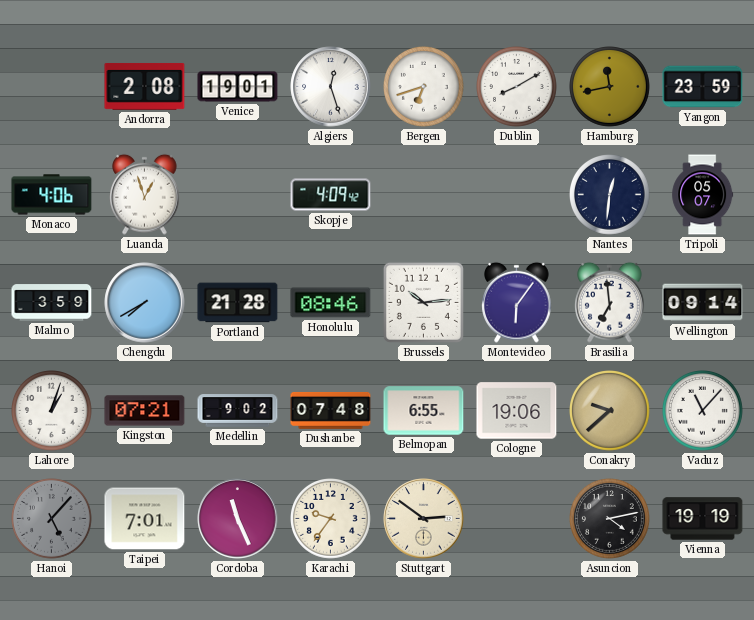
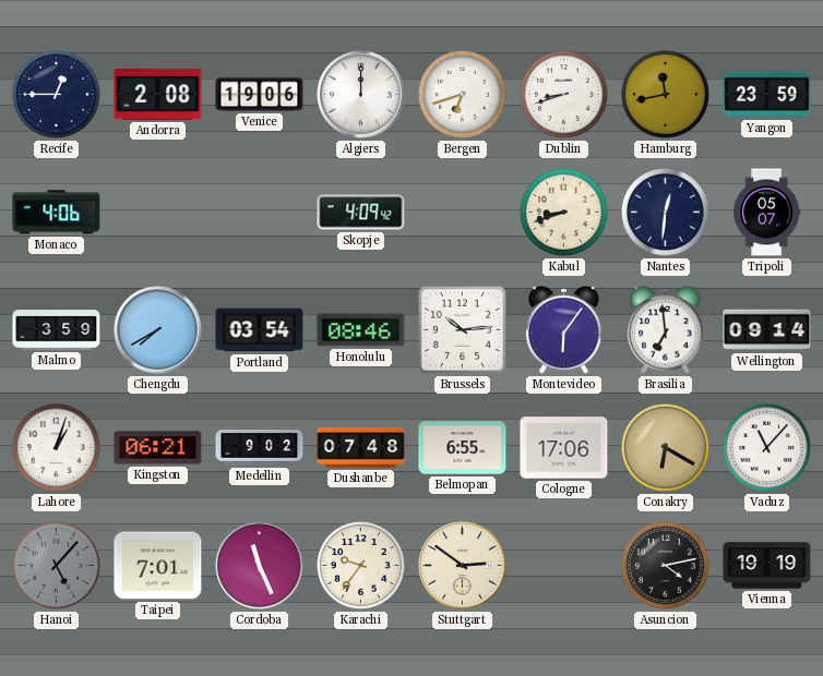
Recife: none -> 12:45 (57, 95)
Venice: 19:01 -> 19:06 (260, 95)
Algiers: 12:27 -> 12:00 (361, 95)
Dublin: 8:10 -> 8:42 (564, 95)
Luanda: 12:57 -> none (145, 194)
Kabul: none -> 8:42 (564, 213)
Portland: 21:28 -> 03:54 (260, 330)
Kingston: 07:21 -> 06:21 (158, 448)
Cologne: 19:06 -> 17:06 (564, 448)
Conakry: 9:38 -> 6:20 (666, 448)
